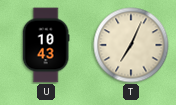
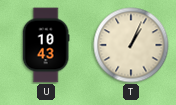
T: 7:04 -> 1:04 (131, 45)
